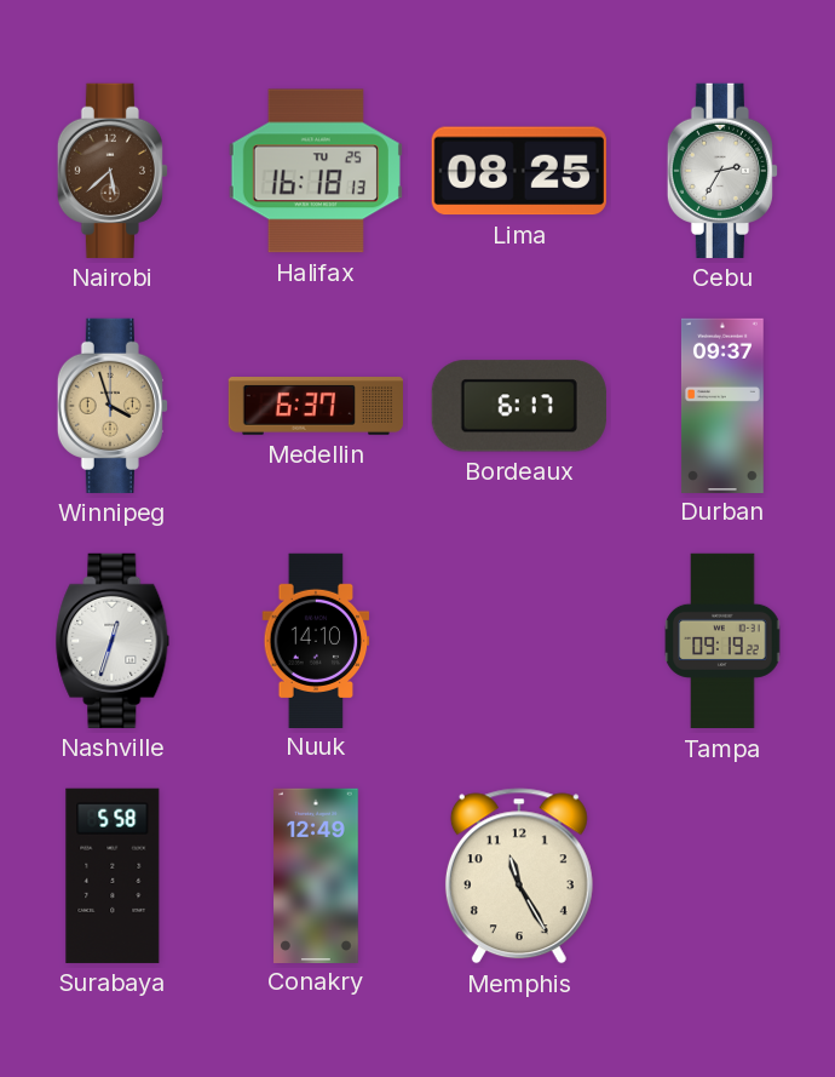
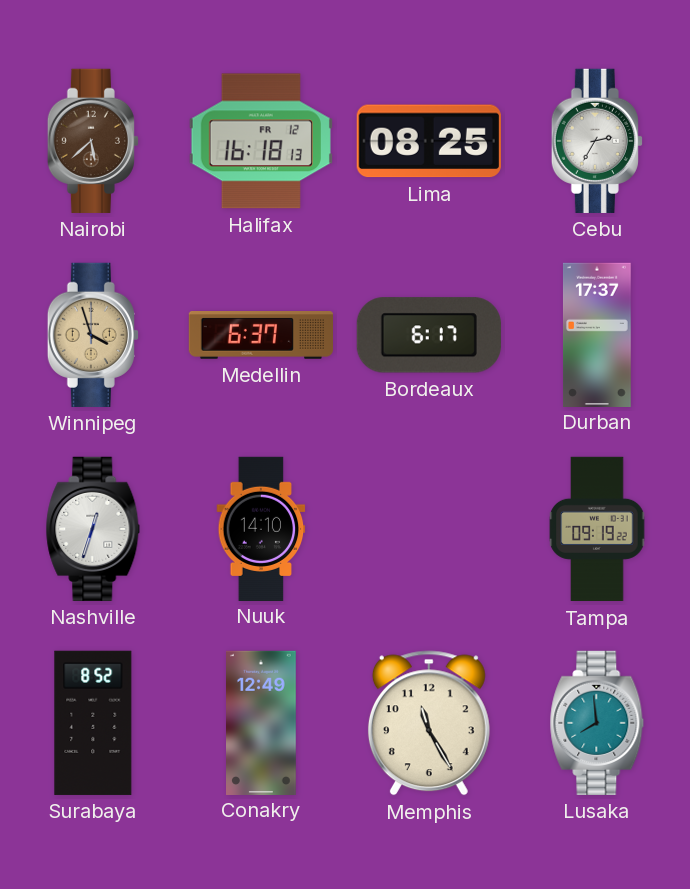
Halifax date: TU 25 -> FR 12 (261, 141)
Durban: 09:37 -> 17:37 (597, 334)
Surabaya: 5:58 -> 8:52 (93, 723)
Lusaka: none -> 7:59 (597, 723)
